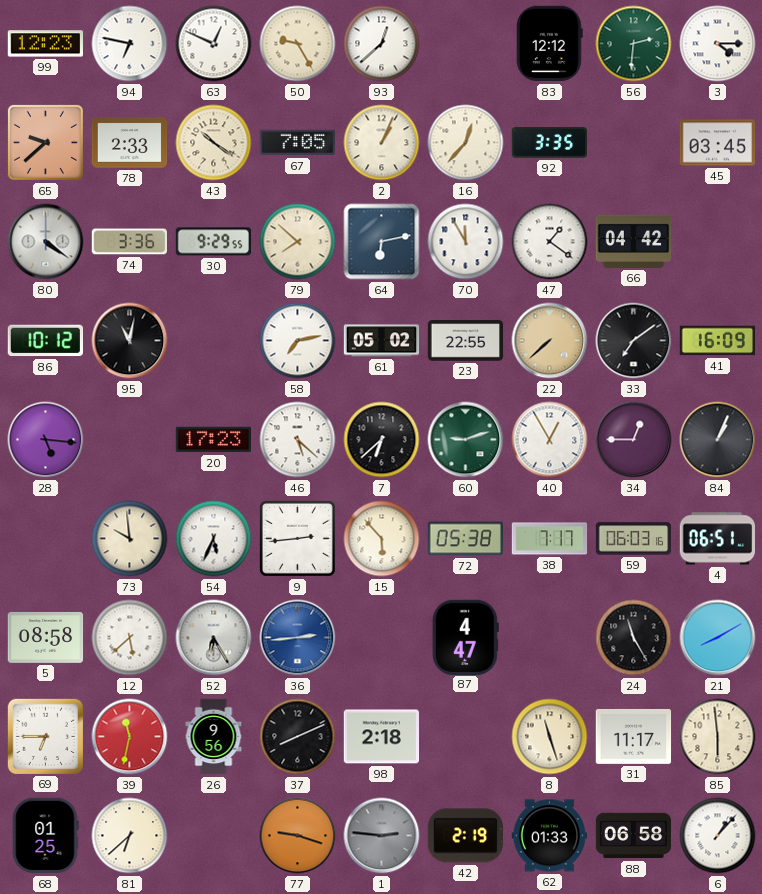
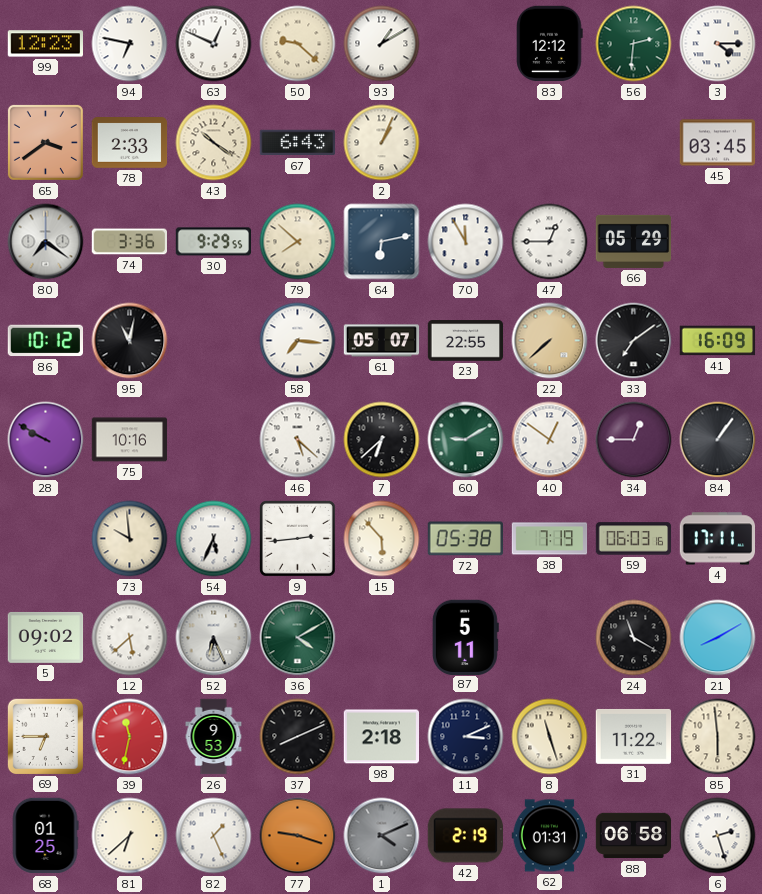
50: 9:25 -> 9:22 (298, 44)
93: 12:38 -> 1:10 (382, 44)
65: 9:38 -> 3:39 (45, 142)
67: 7:05 -> 6:43 (298, 143)
16: 12:37 -> none (466, 143)
92: 3:35 -> none (550, 143)
80: 4:21 -> 7:21 (46, 242)
47: 1:21 -> 12:45 (550, 242)
66: 04:42 -> 05:29 (634, 241)
58: 7:13 -> 7:16 (298, 341)
61: 05:02 -> 05:07 (382, 341)
28: 5:16 -> 9:50 (46, 440)
75: none -> 10:16 (130, 440)
20: 17:23 -> none (214, 440)
60: 9:12 -> 9:10 (466, 440)
40: 12:55 -> 12:51 (550, 440)
84: 1:04 -> 1:06 (718, 440)
38: 7:17 -> 7:19 (550, 539)
4: 06:51 -> 17:11 (718, 539)
5: 08:58 -> 09:02 (46, 637)
52: 6:25 -> 6:26 (214, 638)
36: 2:44 -> 4:10 (298, 638)
36 dial: blue -> green (298, 638)
87: 4:47 -> 5:11 (465, 637)
24: 11:25 -> 11:20 (634, 638)
26: 9:56 -> 9:53 (214, 737)
11: none -> 3:11 (466, 737)
31: 11:17 -> 11:22 (634, 736)
82: none -> 1:26 (214, 836)
1: 2:46 -> 4:11 (382, 836)
62: 01:33 -> 01:31 (550, 836)
6: 1:07 -> 2:27 (718, 836)
